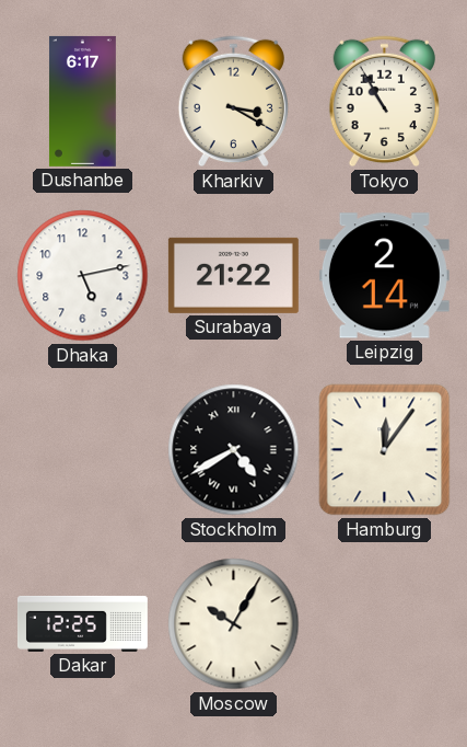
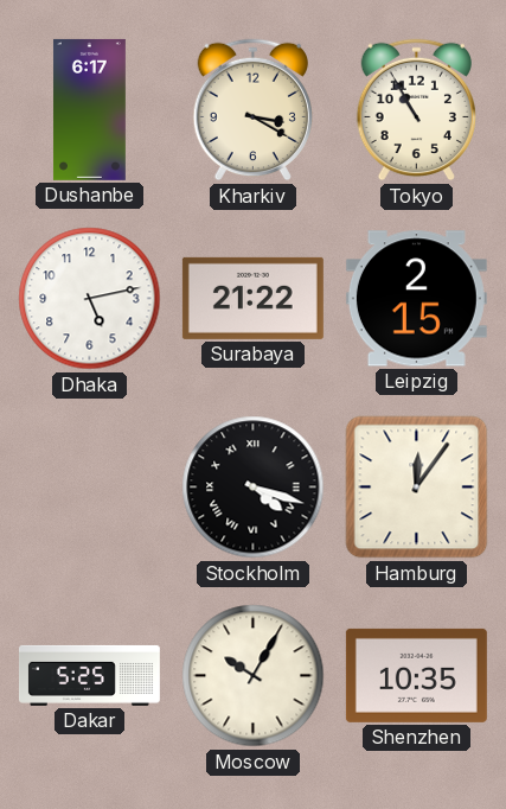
Leipzig: 2:14 -> 2:15 (416, 299)
Stockholm: 4:40 -> 4:18 (254, 488)
Dakar: 12:25 -> 5:25 (89, 675)
Shenzhen: none -> 10:35 (416, 675)
